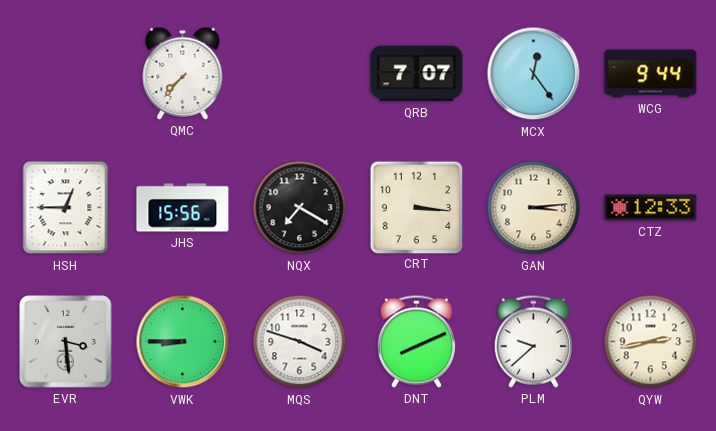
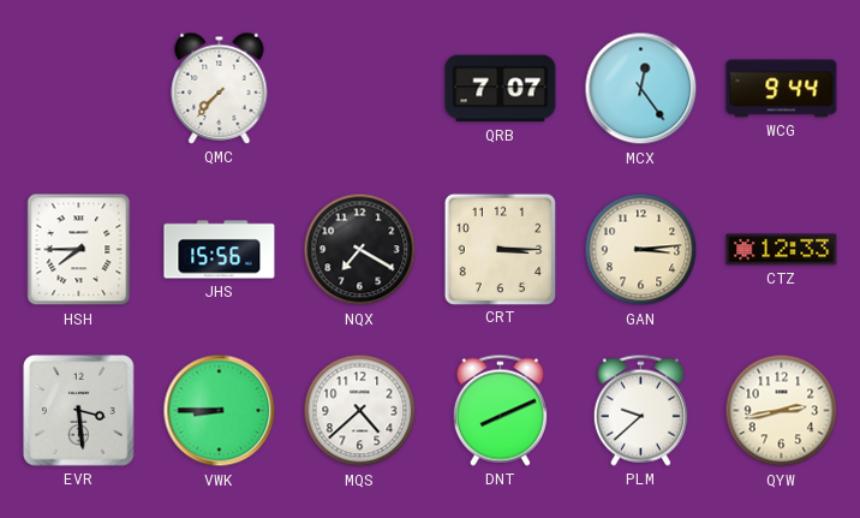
HSH: 12:45 -> 7:45 (79, 250)
CRT: 3:16 -> 3:15 (500, 249)
MQS: 3:48 -> 4:38 (360, 411)
